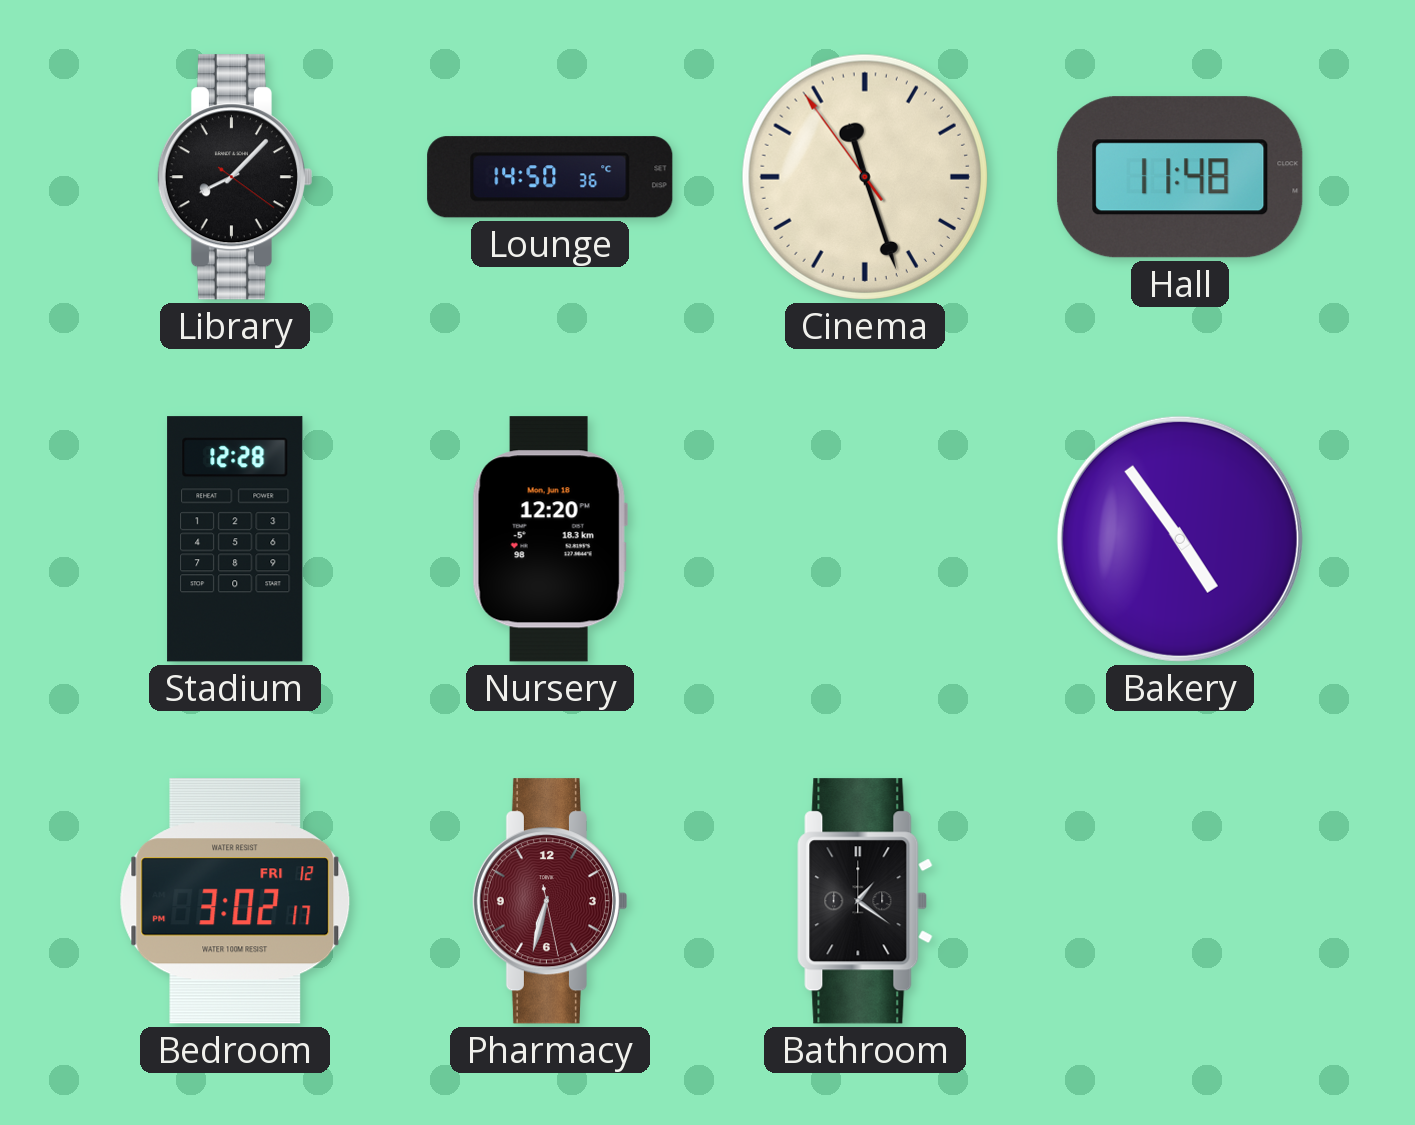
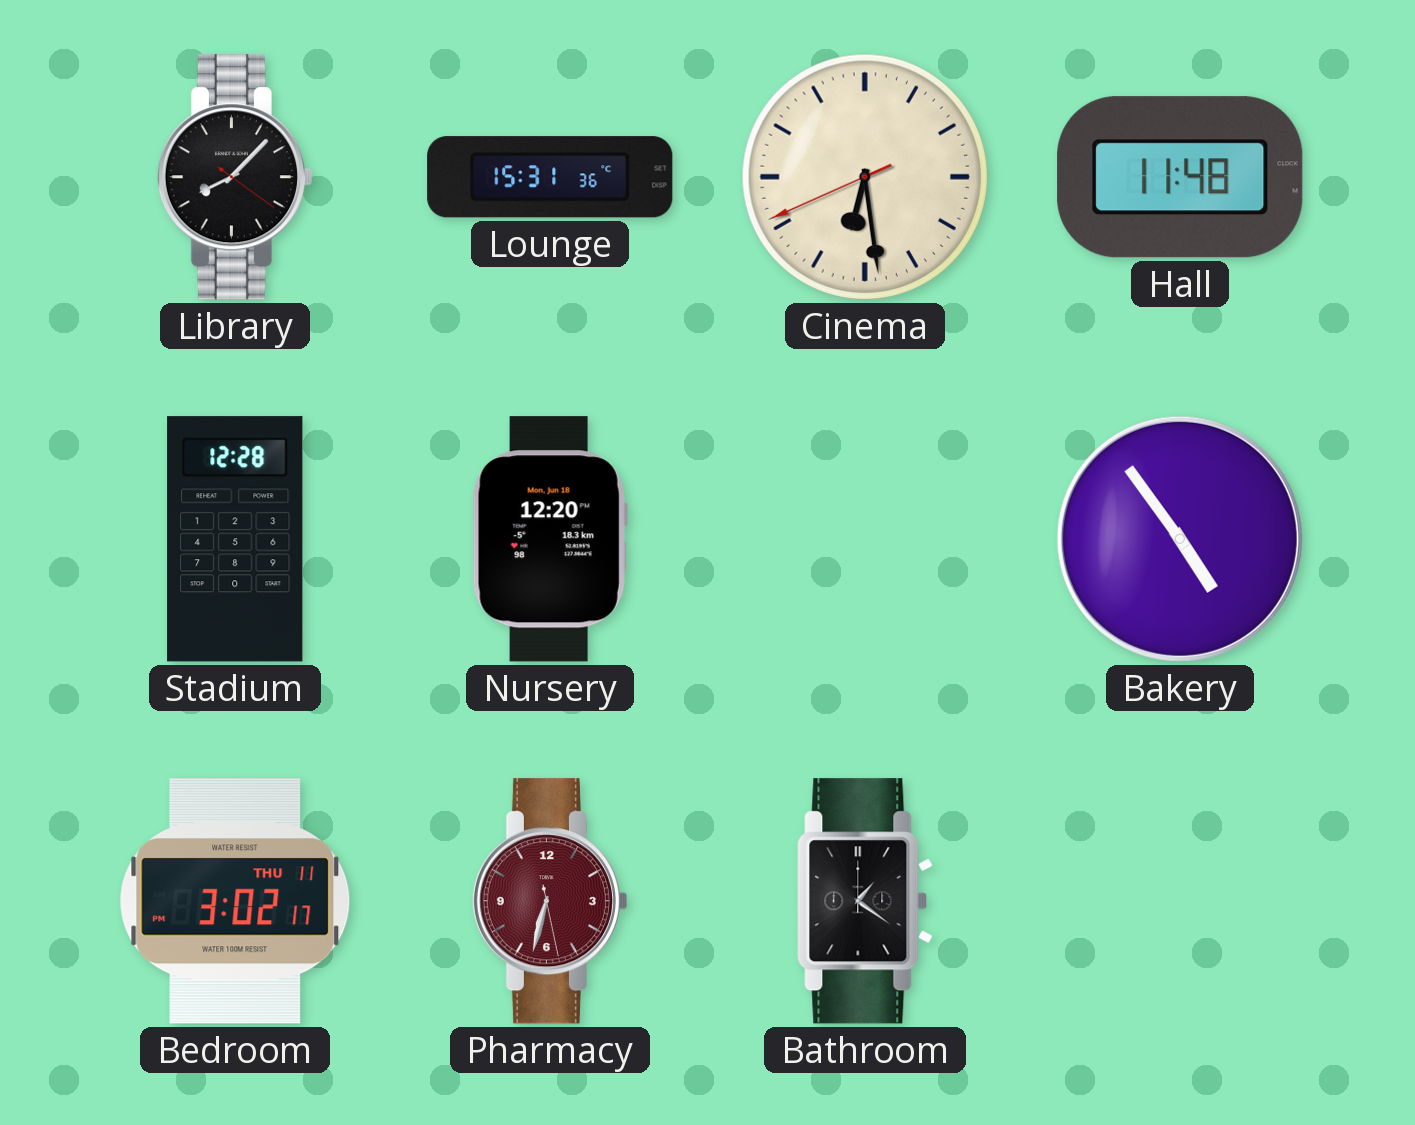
Lounge: 14:50 -> 15:31 (550, 177)
Cinema: 11:26 -> 6:28 (865, 177)
Bedroom date: FRI 12 -> THU 11 (235, 901)
